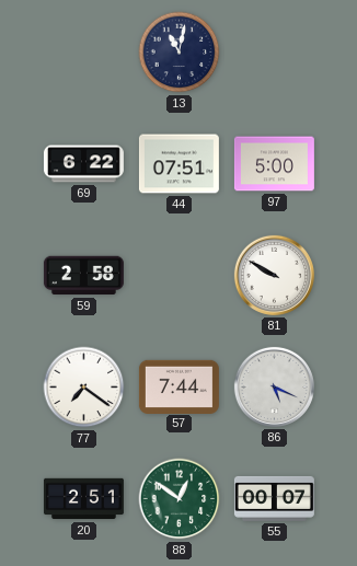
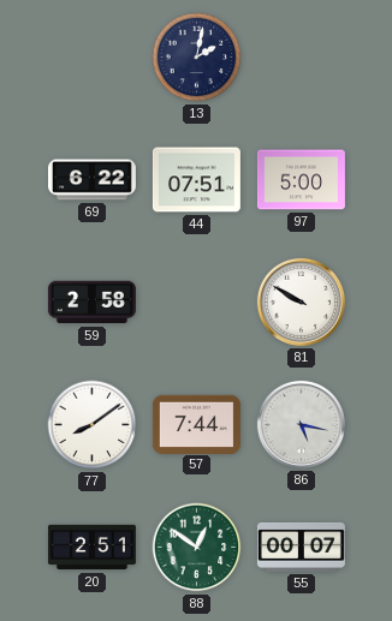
13: 11:02 -> 2:02 (197, 58)
77: 7:21 -> 8:09 (93, 425)
86: 5:19 -> 5:17 (301, 424)
